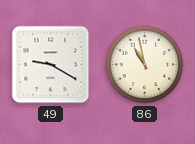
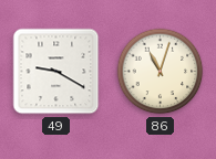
86: 10:58 -> 11:03 (161, 72)
